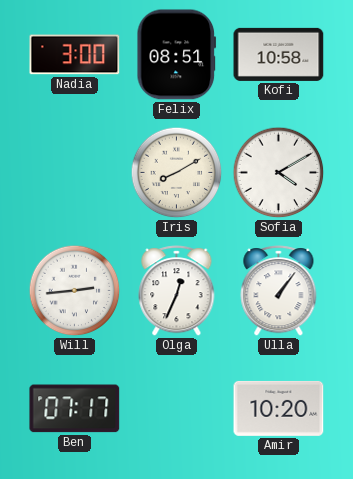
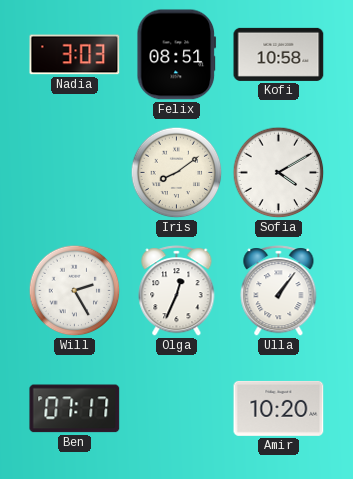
Nadia: 3:00 -> 3:03 (75, 55)
Iris: 8:10 -> 8:09 (177, 173)
Will: 2:44 -> 2:25 (75, 291)
